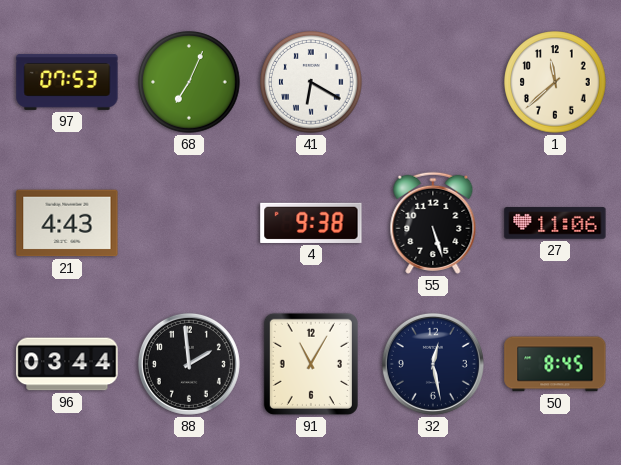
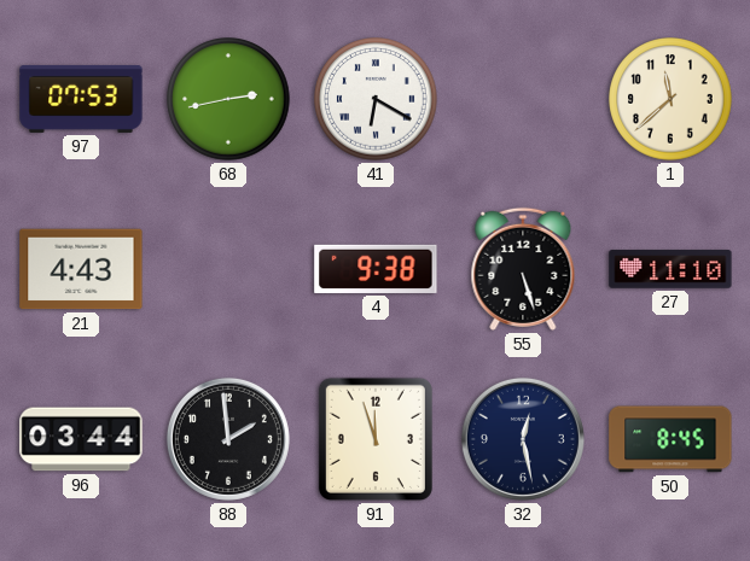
68: 7:04 -> 2:43 (228, 99)
27: 11:06 -> 11:10 (670, 269)
91: 11:05 -> 11:57 (376, 439)
